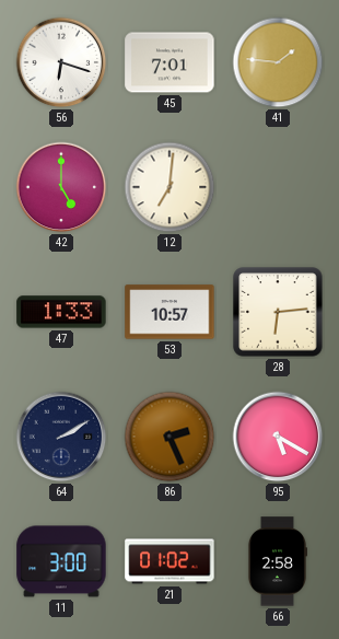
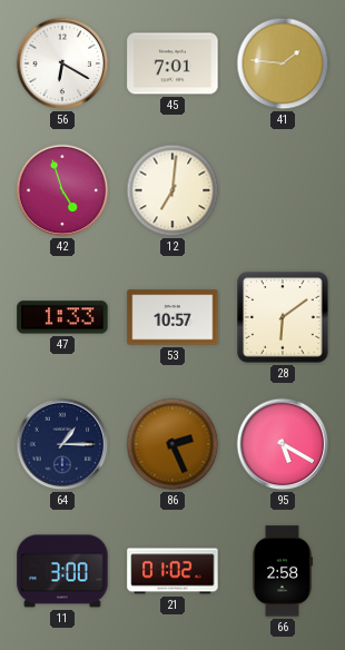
56: 6:18 -> 6:20 (62, 63)
42: 5:00 -> 4:57 (62, 190)
28: 6:14 -> 6:09 (283, 317)
64: 2:10 -> 1:15 (62, 444)
